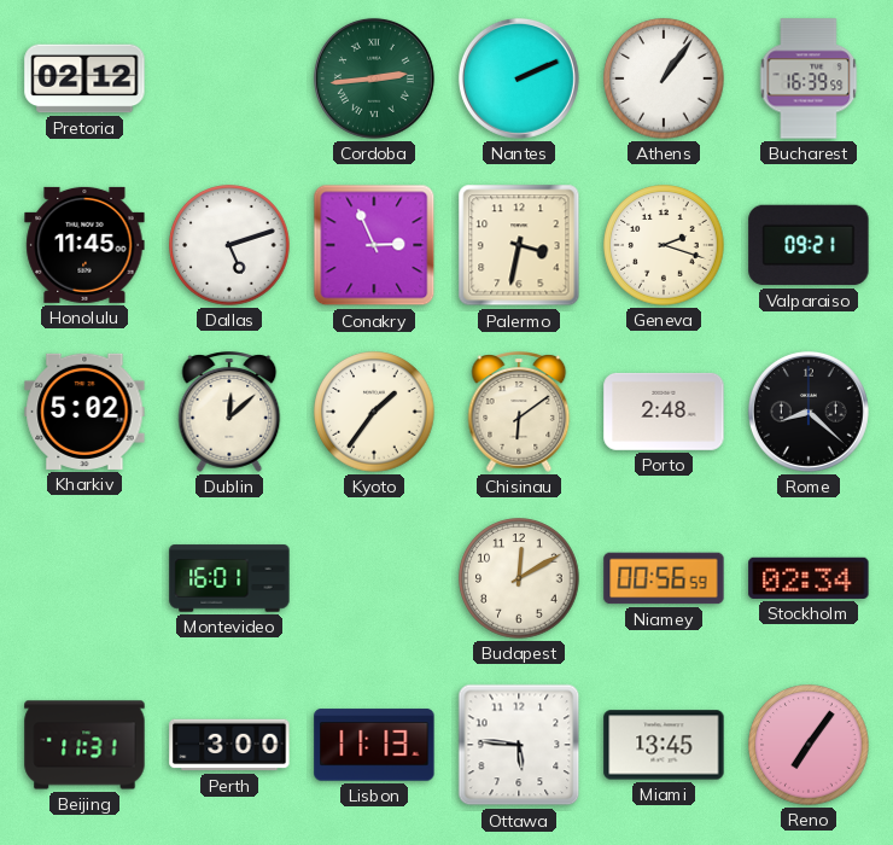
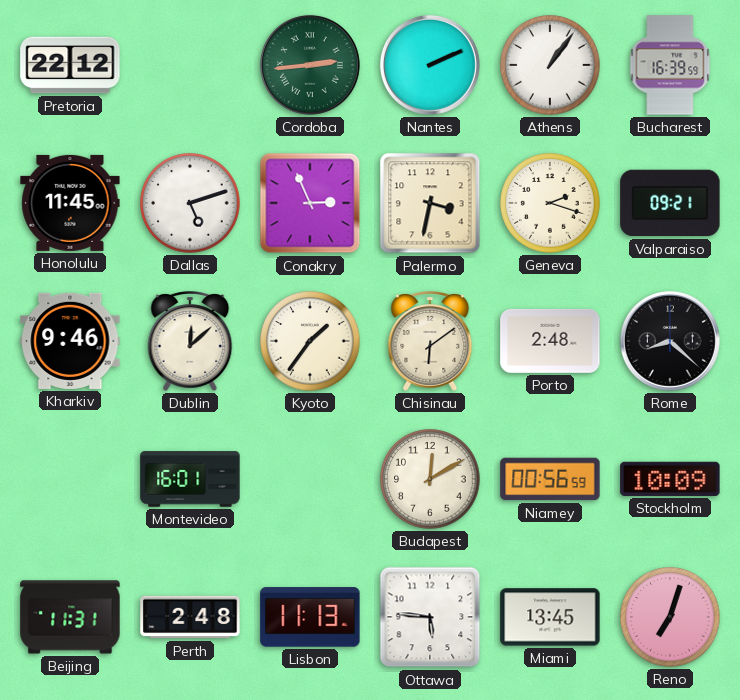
Pretoria: 02:12 -> 22:12 (70, 65)
Kharkiv: 5:02 -> 9:46 (70, 341)
Stockholm: 02:34 -> 10:09 (670, 479)
Perth: 3:00 -> 2:48 (190, 617)
Reno: 7:06 -> 7:03 (670, 617)
